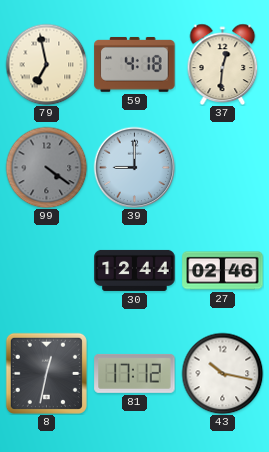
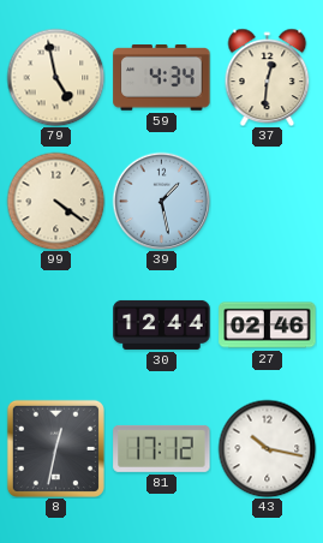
79: 6:58 -> 4:58 (55, 77)
59: 4:18 -> 4:34 (162, 77)
99 dial: grey -> cream (55, 201)
39: 9:00 -> 1:28 (161, 201)
